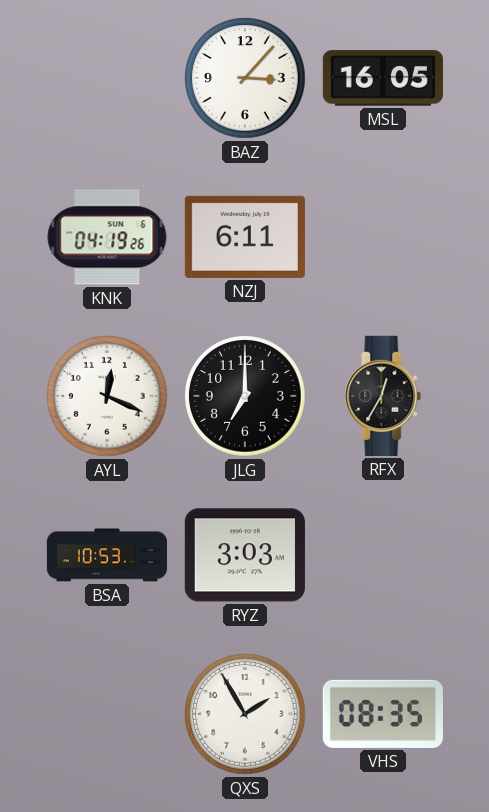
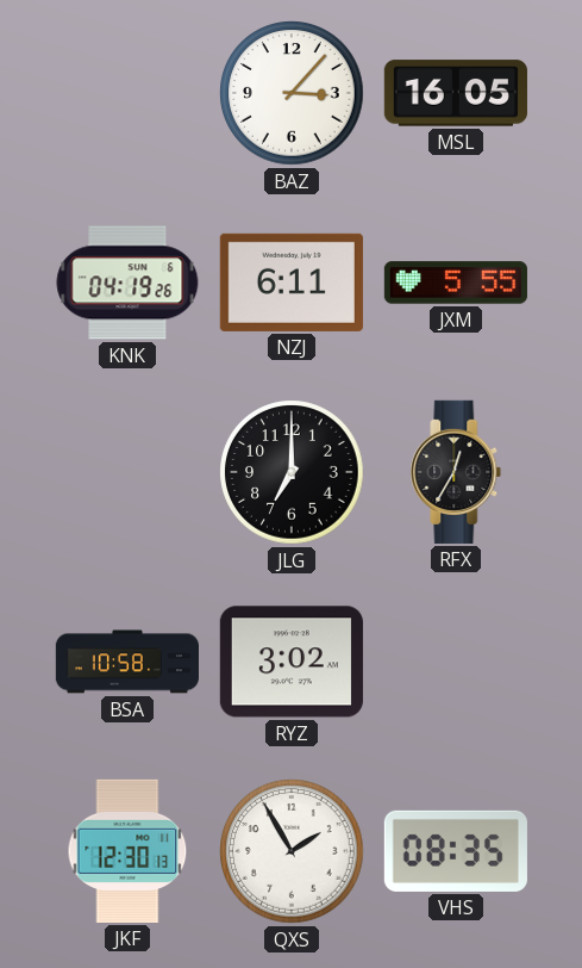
JXM: none -> 5:55 (456, 283)
AYL: 12:19 -> none (107, 396)
BSA: 10:53 -> 10:58 (126, 662)
RYZ: 3:03 -> 3:02 (292, 662)
JKF: none -> 12:30 (127, 851)
